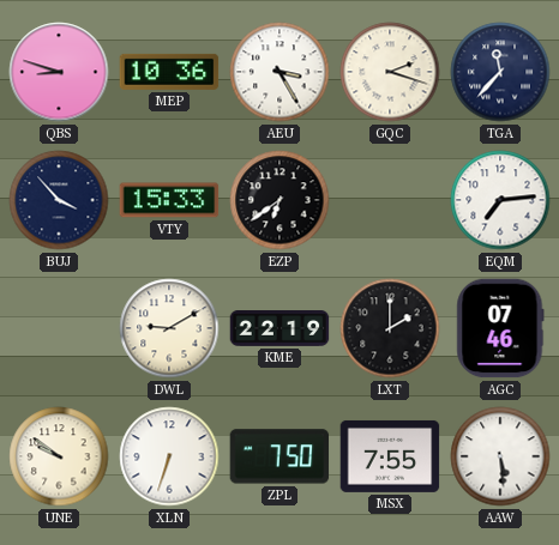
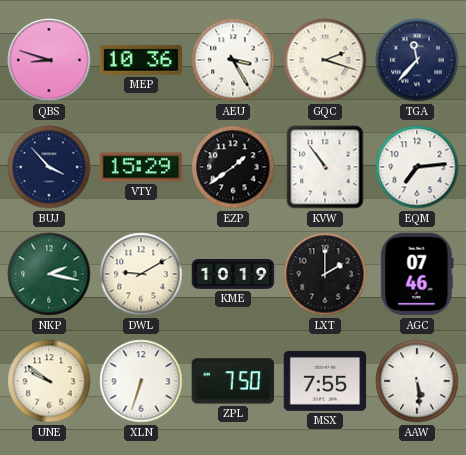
VTY: 15:33 -> 15:29 (141, 167)
EZP: 6:39 -> 1:39 (233, 167)
KVW: none -> 10:54 (325, 167)
NKP: none -> 2:17 (49, 274)
KME: 22:19 -> 10:19 (233, 275)
